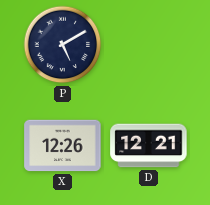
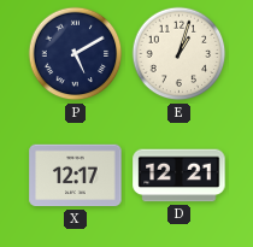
E: none -> 1:03 (180, 54)
X: 12:26 -> 12:17 (76, 176)
